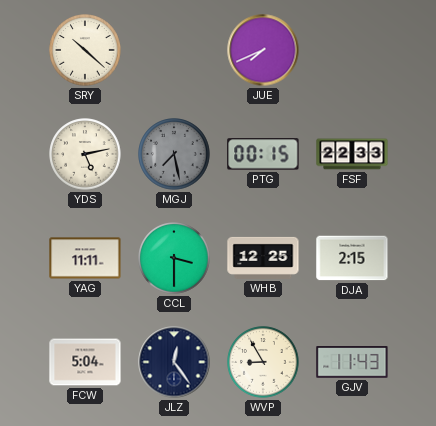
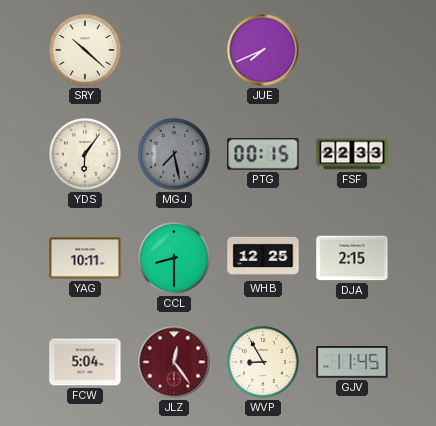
YDS: 5:13 -> 6:06 (85, 154)
YAG: 11:11 -> 10:11 (85, 258)
CCL: 3:30 -> 8:30 (174, 258)
JLZ dial: navy -> burgundy (174, 362)
GJV: 11:43 -> 11:45 (352, 362)
